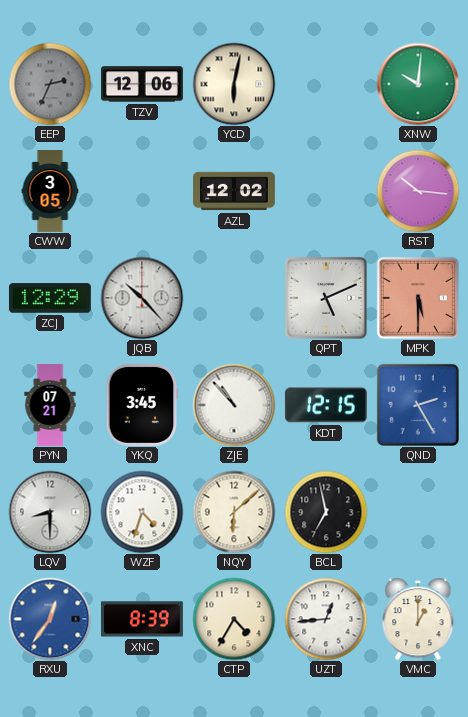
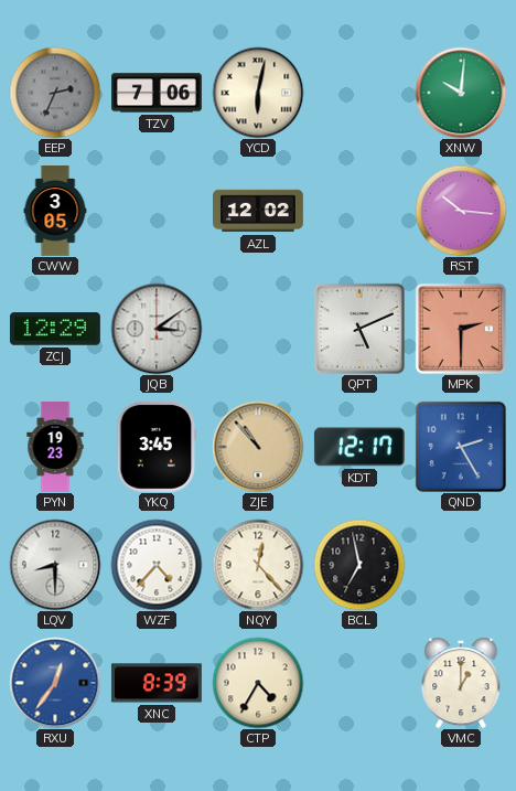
TZV: 12:06 -> 7:06 (158, 93)
JQB: 10:23 -> 3:09 (157, 329)
MPK: 5:30 -> 2:30 (461, 329)
PYN: 07:21 -> 19:23 (55, 448)
ZJE dial: white -> champagne (258, 447)
KDT: 12:15 -> 12:17 (359, 447)
WZF: 4:33 -> 4:37 (157, 565)
NQY: 6:08 -> 12:23 (258, 565)
UZT: 12:44 -> none (326, 619)
